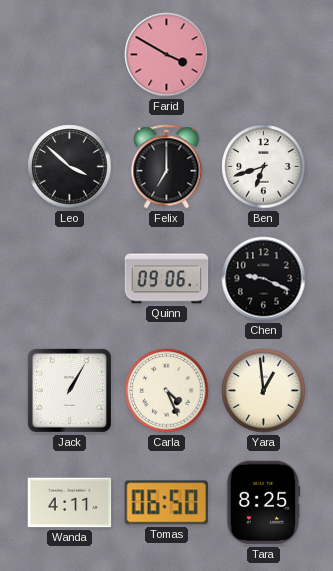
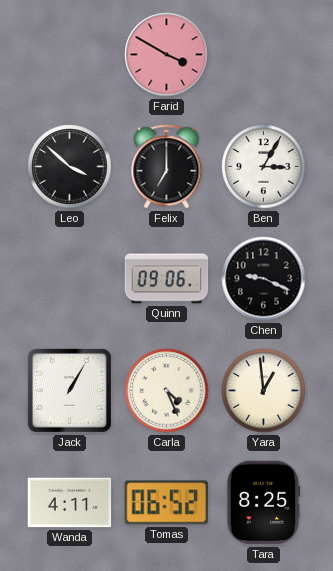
Ben: 6:42 -> 3:05 (264, 167)
Tomas: 06:50 -> 06:52 (166, 503)
